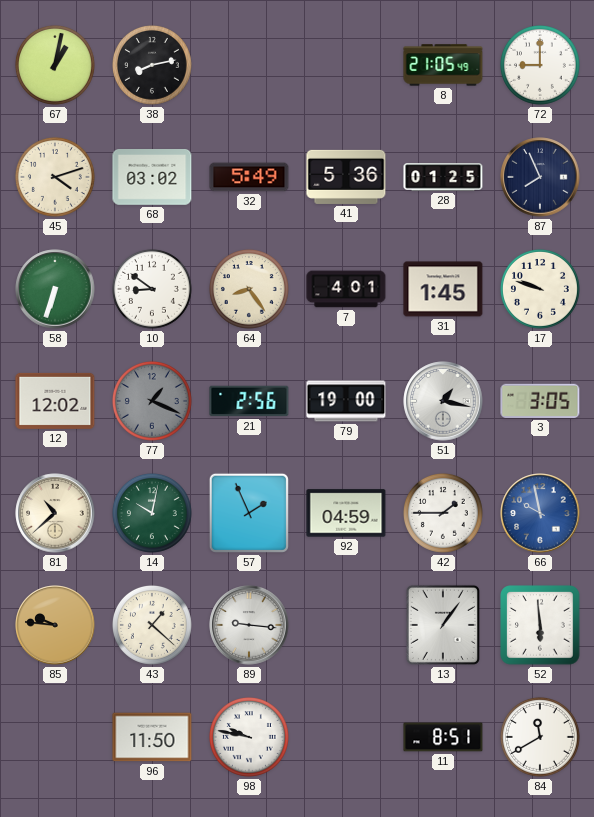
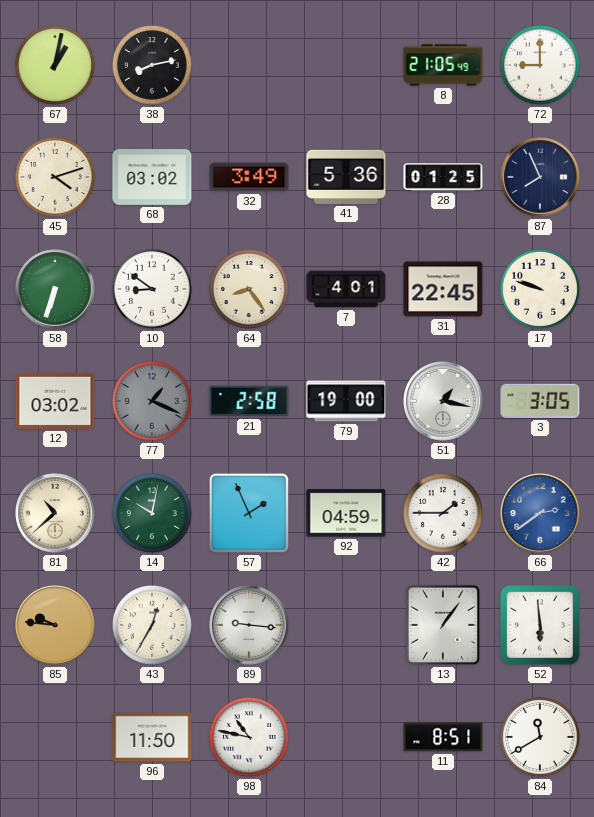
32: 5:49 -> 3:49 (249, 177)
31: 1:45 -> 22:45 (443, 289)
12: 12:02 -> 03:02 (55, 401)
21: 2:56 -> 2:58 (249, 401)
66: 9:58 -> 2:39 (540, 513)
43: 1:22 -> 12:35 (152, 625)
98: 9:47 -> 10:47 (249, 737)
